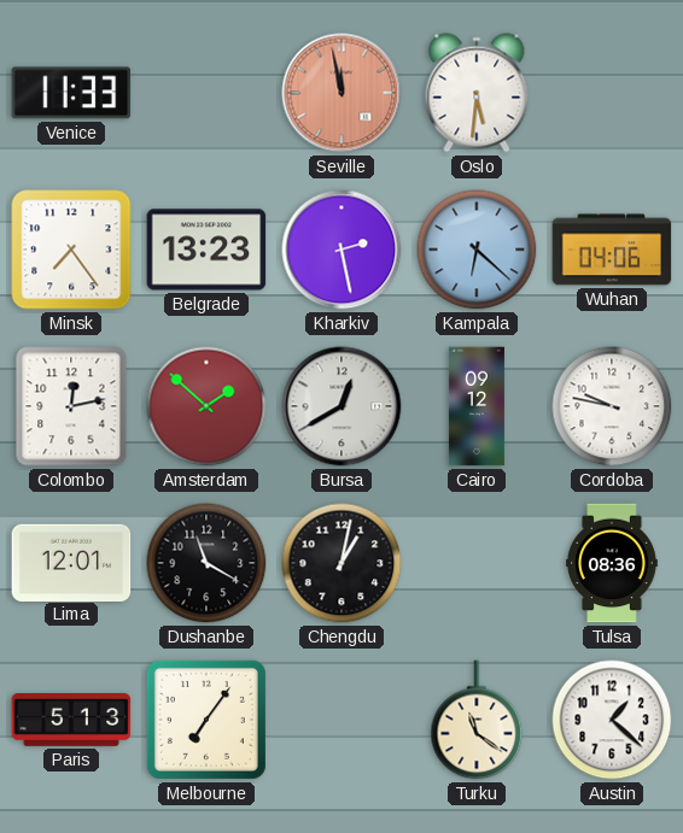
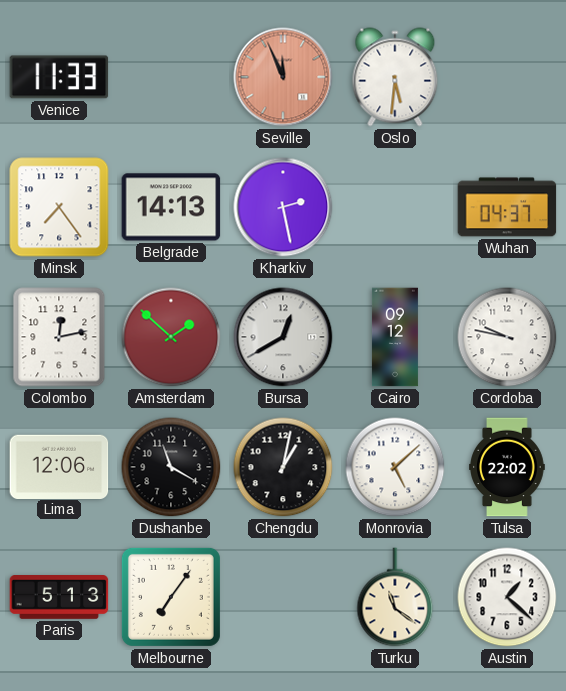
Seville: 11:58 -> 11:56 (283, 77)
Belgrade: 13:23 -> 14:13 (171, 207)
Kampala: 6:22 -> none (477, 250)
Wuhan: 04:06 -> 04:37 (507, 207)
Lima: 12:01 -> 12:06 (59, 466)
Monrovia: none -> 5:08 (395, 467)
Tulsa: 08:36 -> 22:02 (508, 467)
